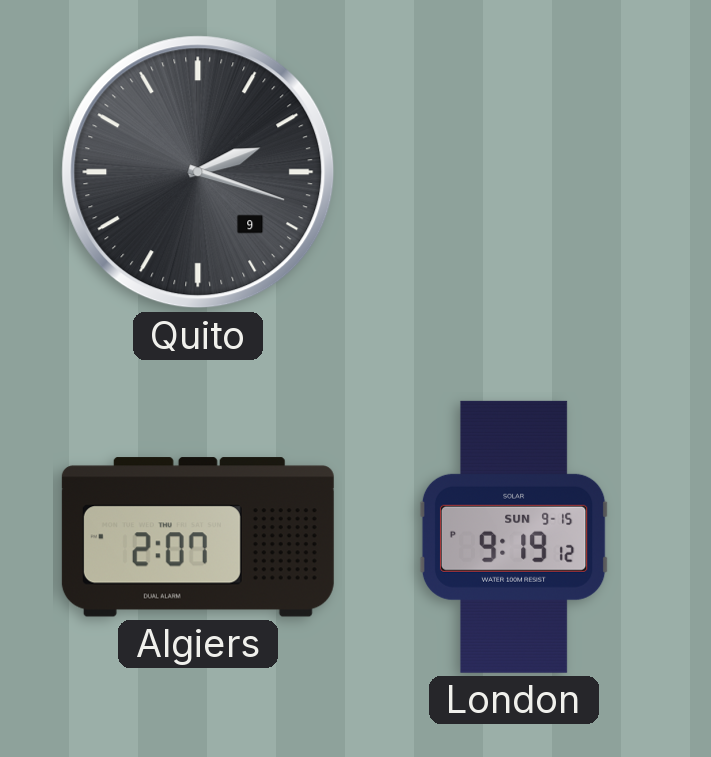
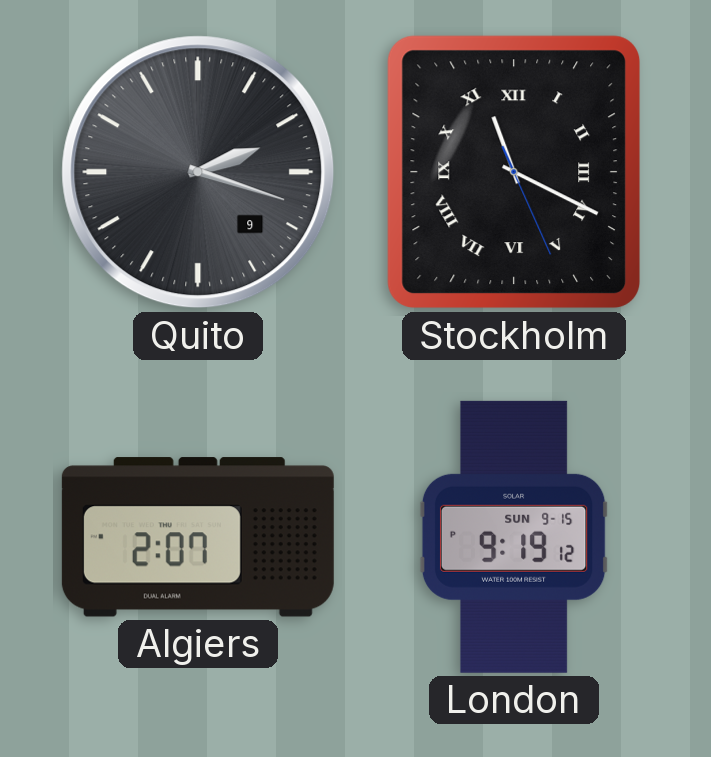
Stockholm: none -> 11:19 (514, 172)
